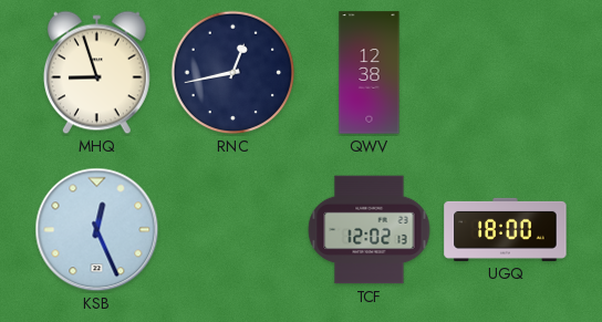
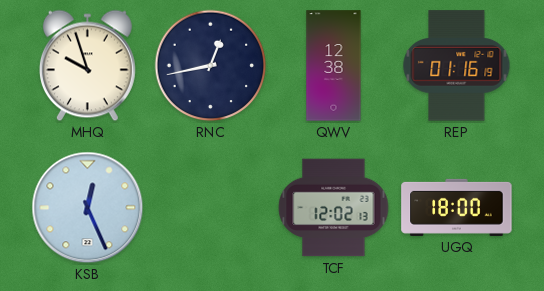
MHQ: 8:57 -> 9:57 (87, 66)
REP: none -> 01:16 (457, 66)
